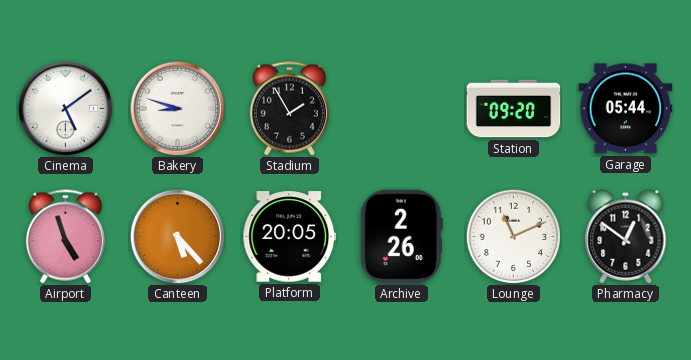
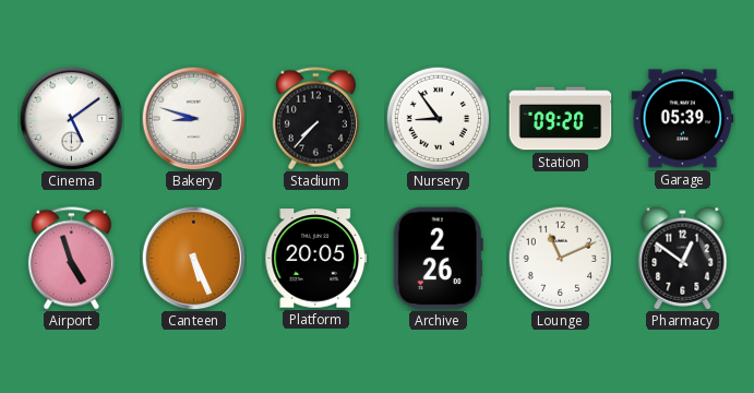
Stadium: 1:55 -> 7:37 (315, 119)
Nursery: none -> 8:54 (438, 118)
Garage: 05:44 -> 05:39 (683, 119)
Canteen: 5:23 -> 5:26 (193, 258)
